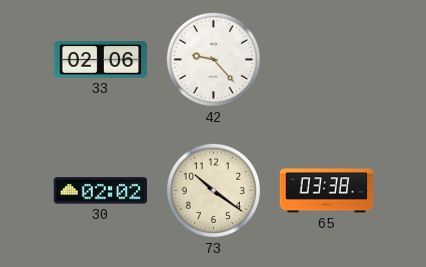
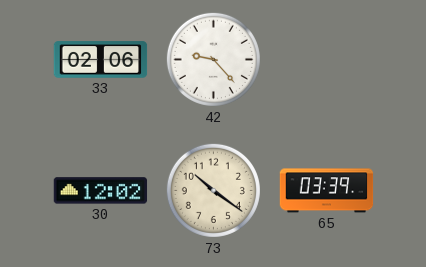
30: 02:02 -> 12:02 (101, 191)
65: 03:38 -> 03:39 (327, 191)
